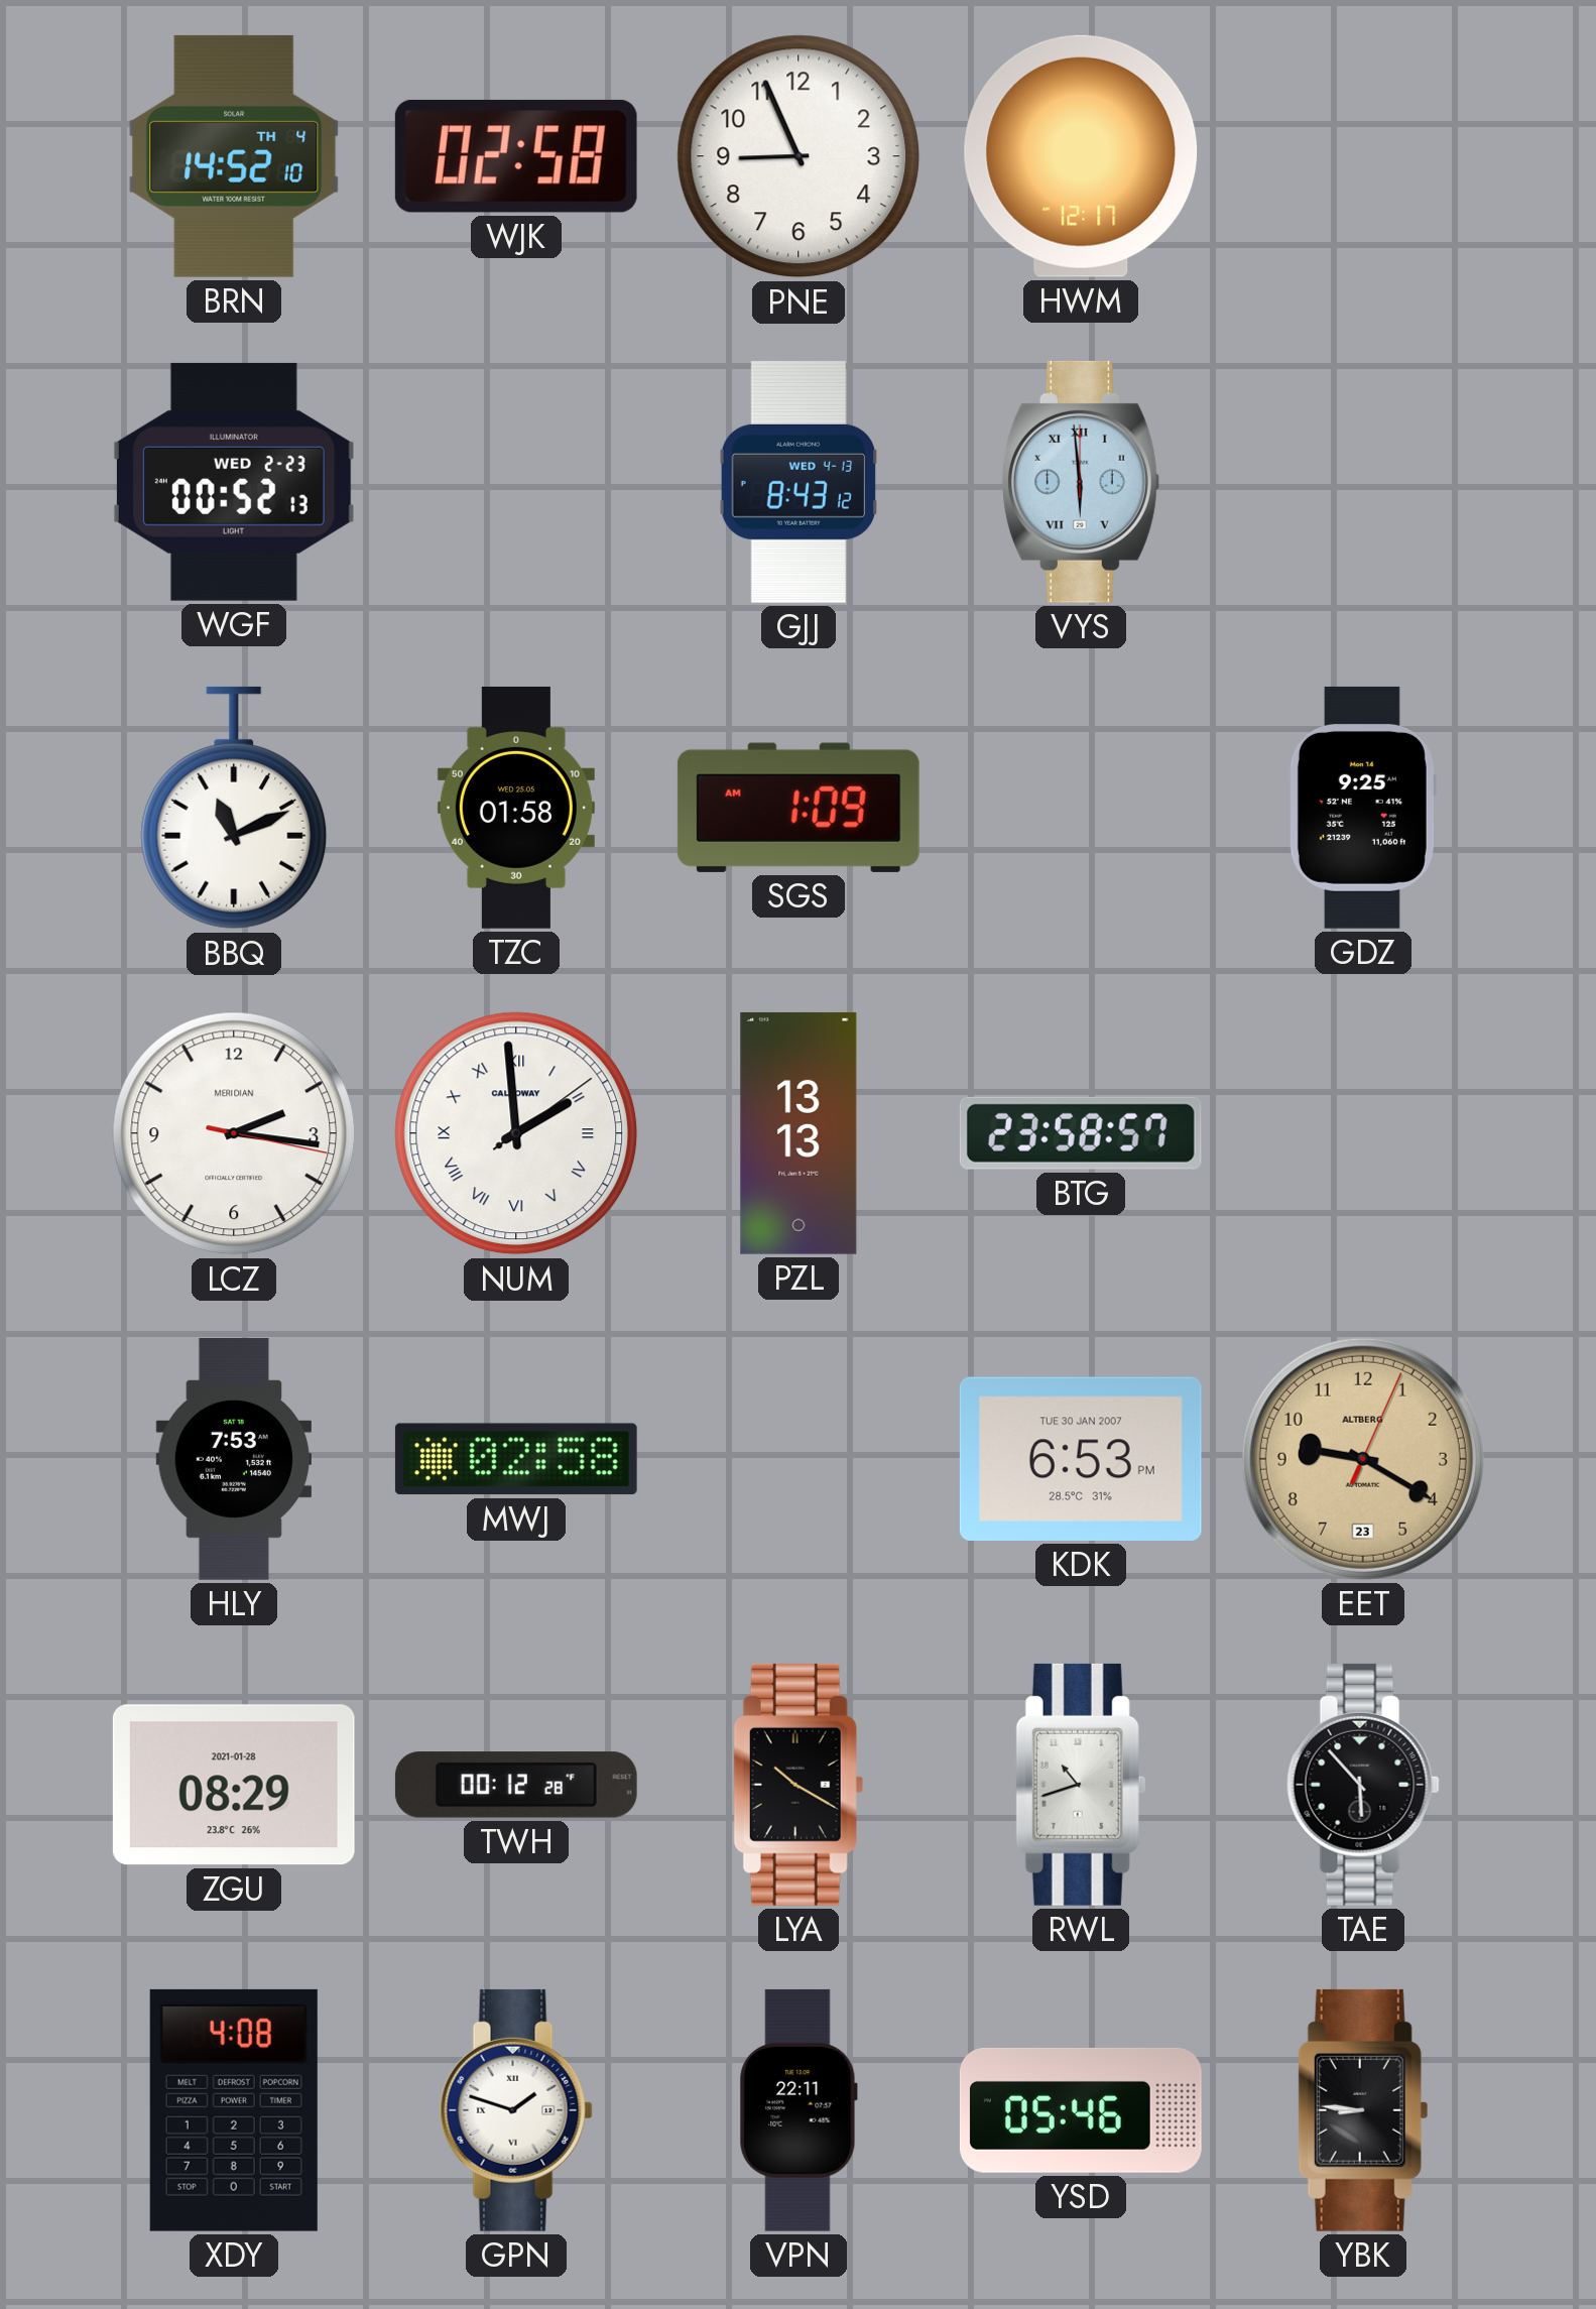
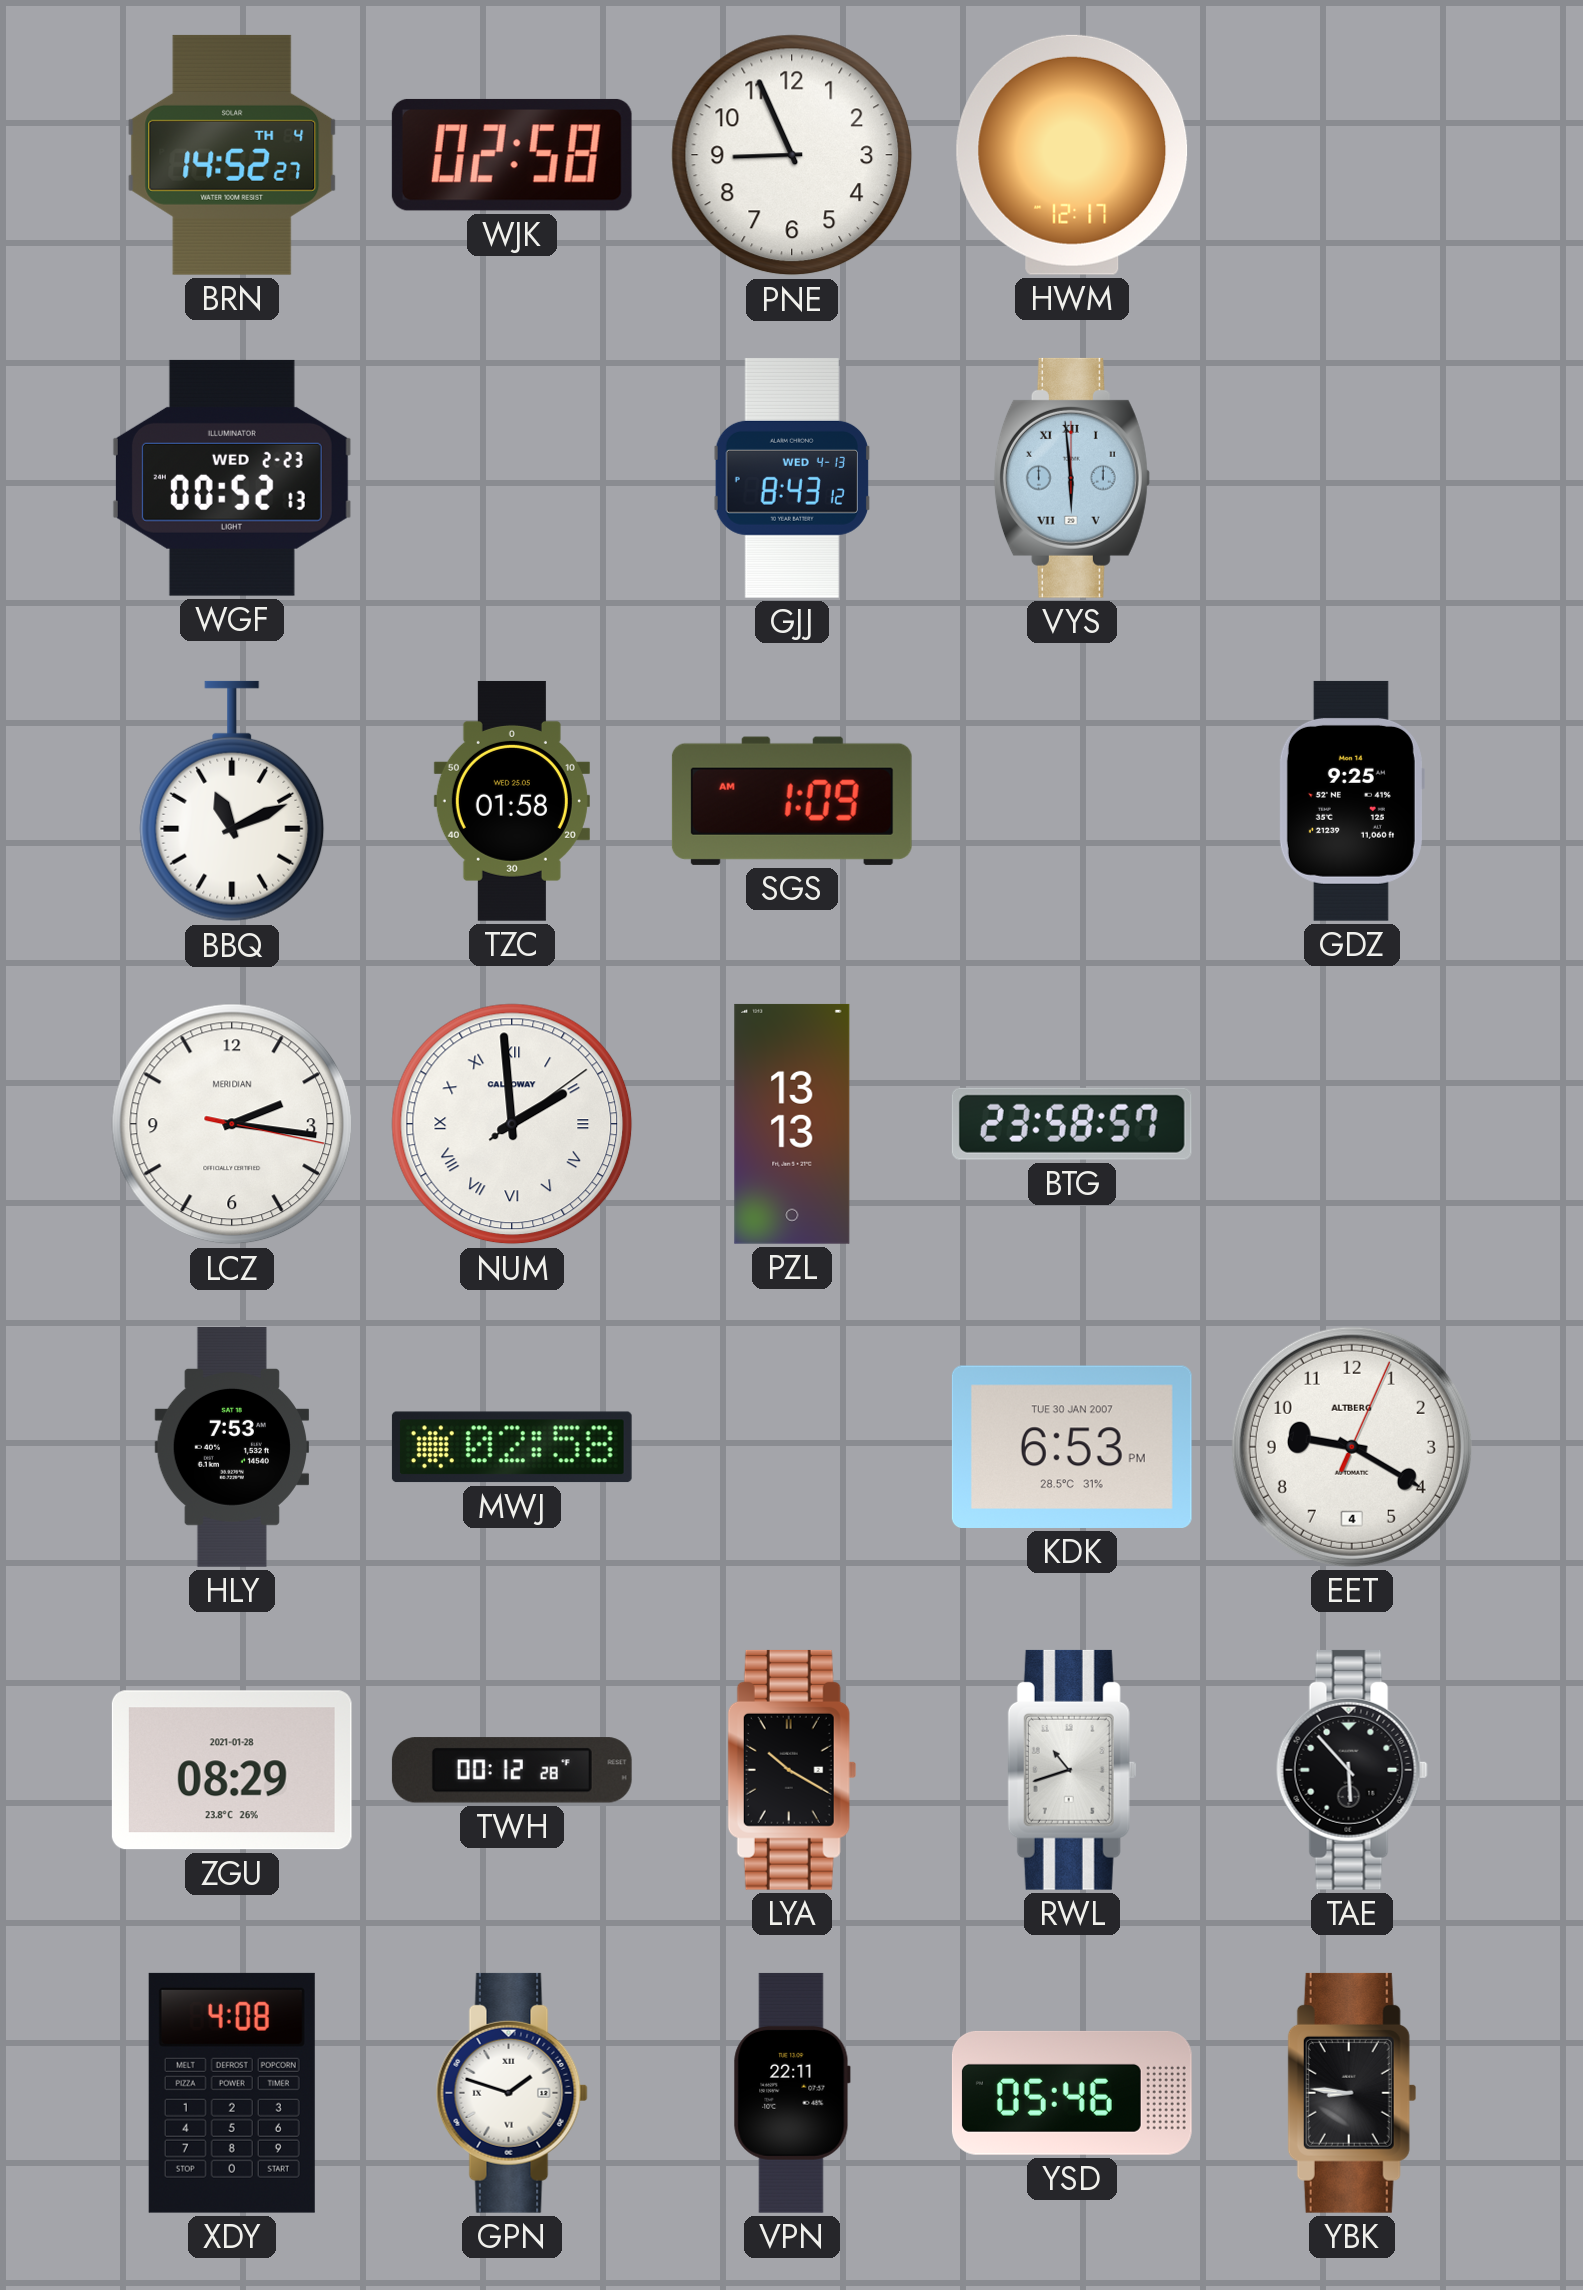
BRN: 14:52:10 -> 14:52:27 (232, 155)
EET date: 23 -> 4 (1352, 1447)
EET dial: champagne -> white (1352, 1447)
